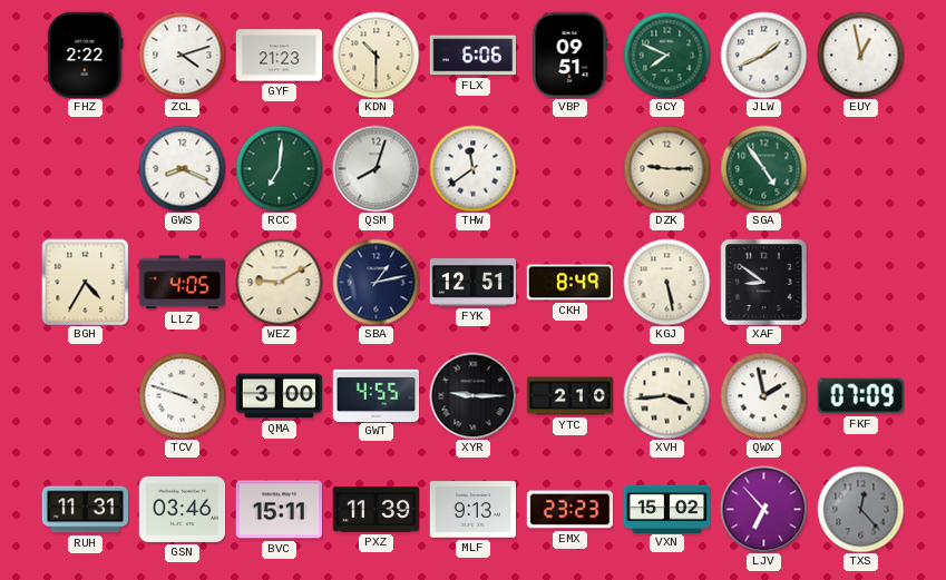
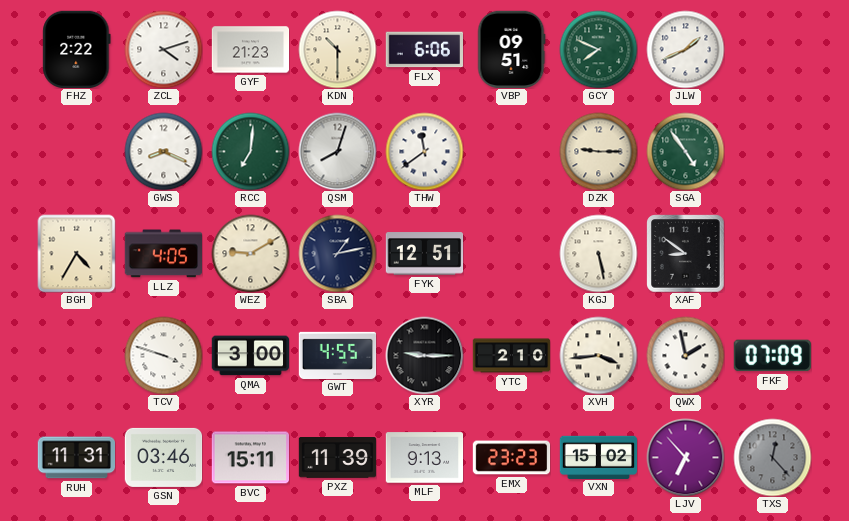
EUY: 12:58 -> none (860, 55)
CKH: 8:49 -> none (569, 283)
